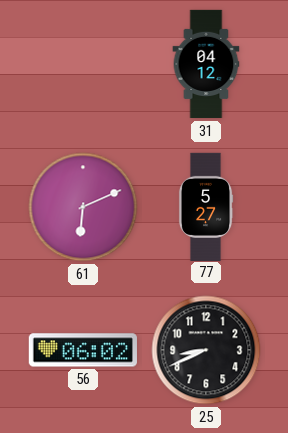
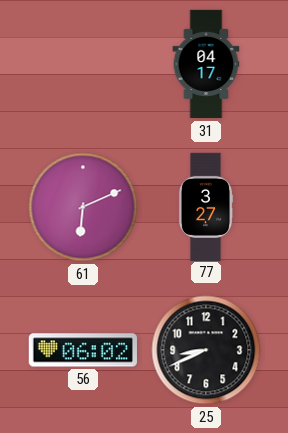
31: 04:12 -> 04:17 (206, 64)
77: 5:27 -> 3:27 (206, 206)
